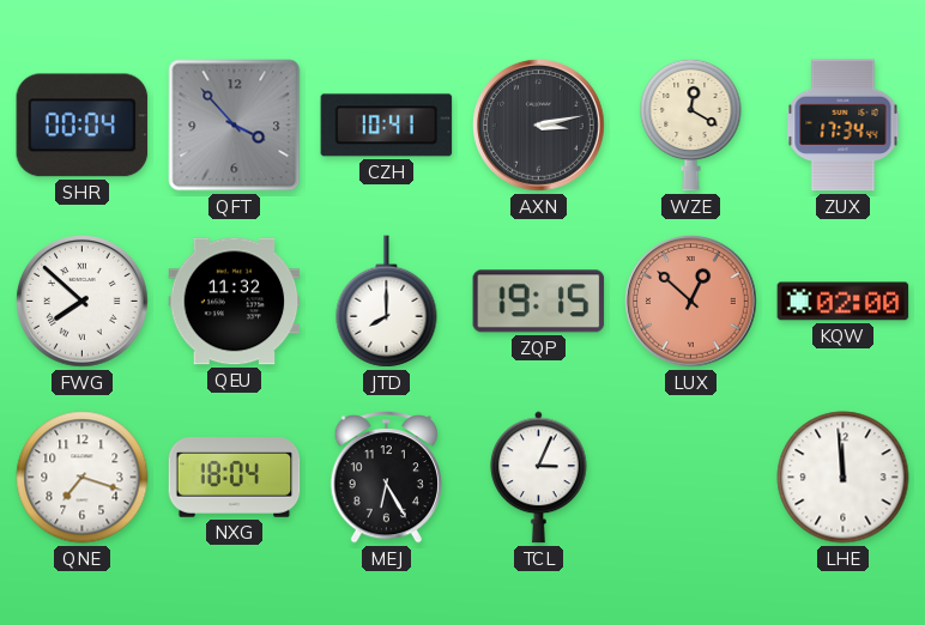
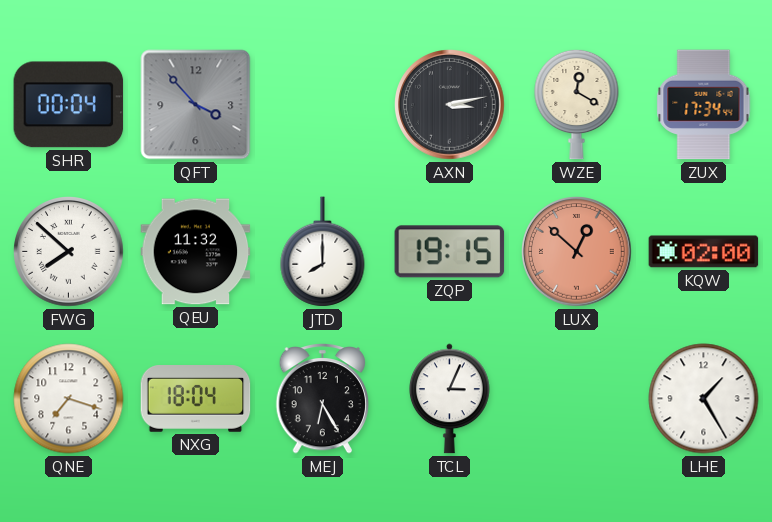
CZH: 10:41 -> none (387, 126)
LHE: 11:59 -> 1:25 (704, 399)
